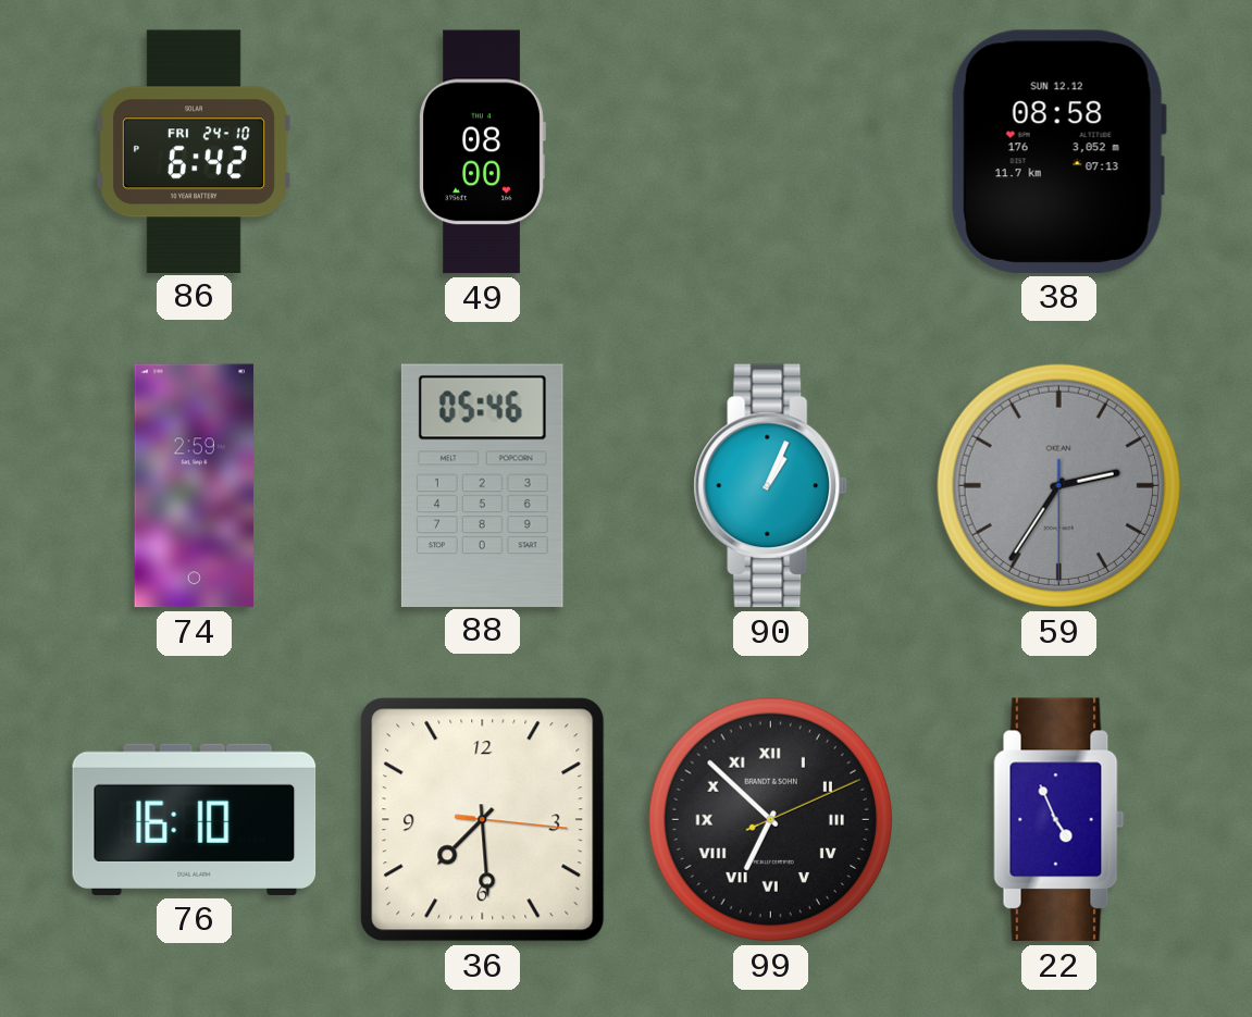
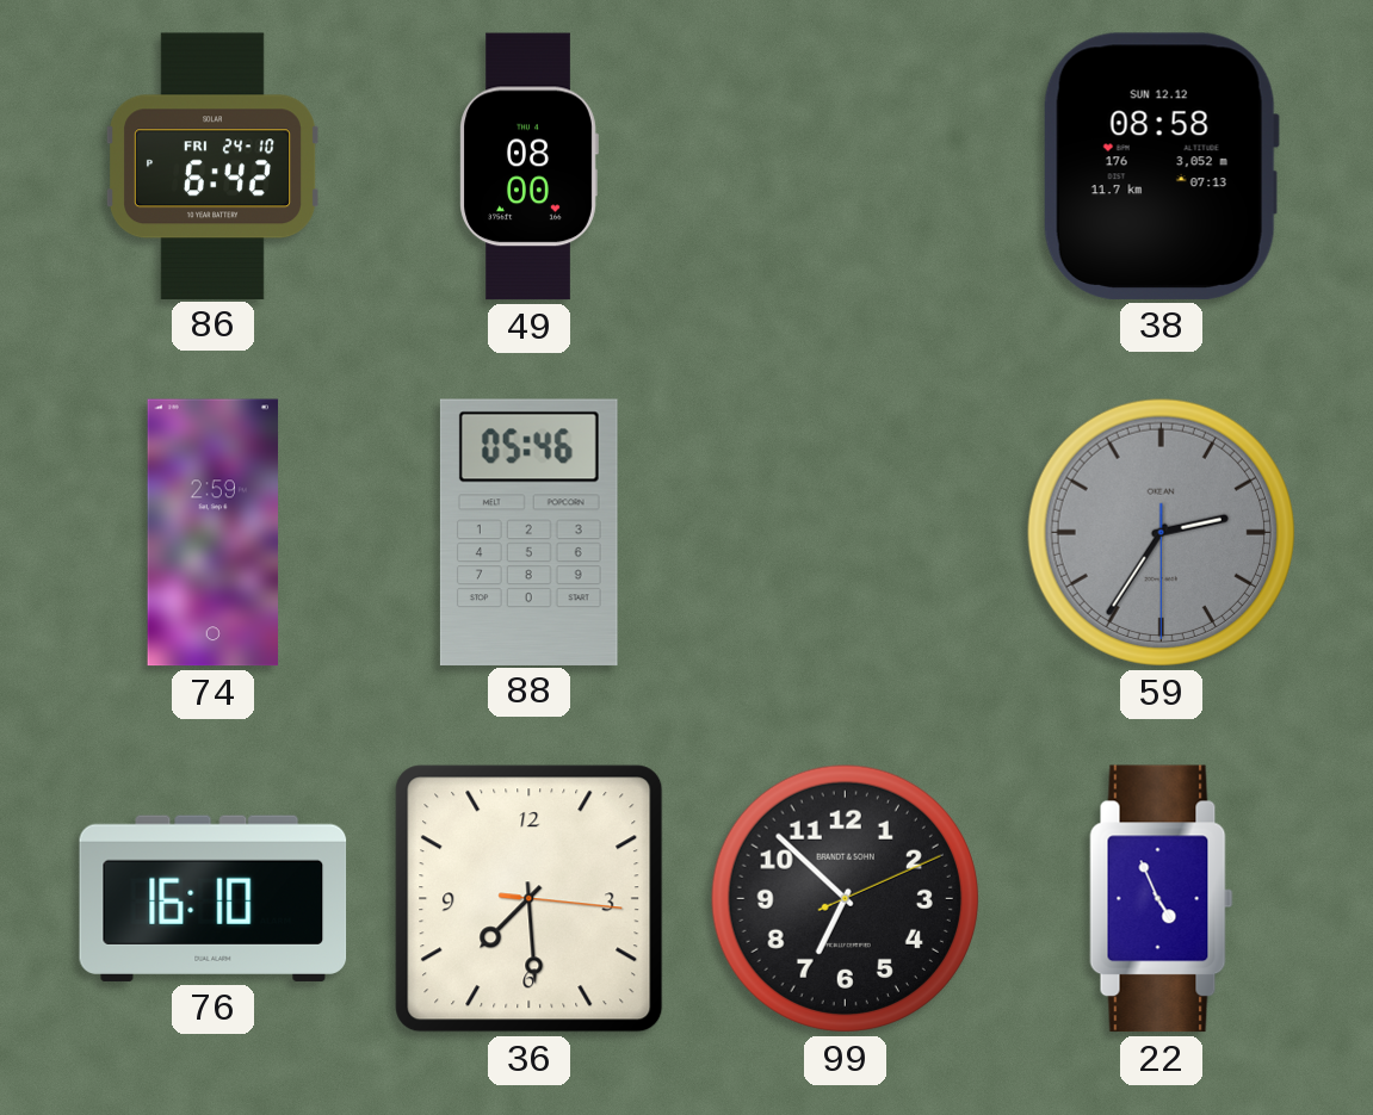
90: 1:04 -> none (771, 486)
99 numerals: Roman -> Arabic (845, 898)
